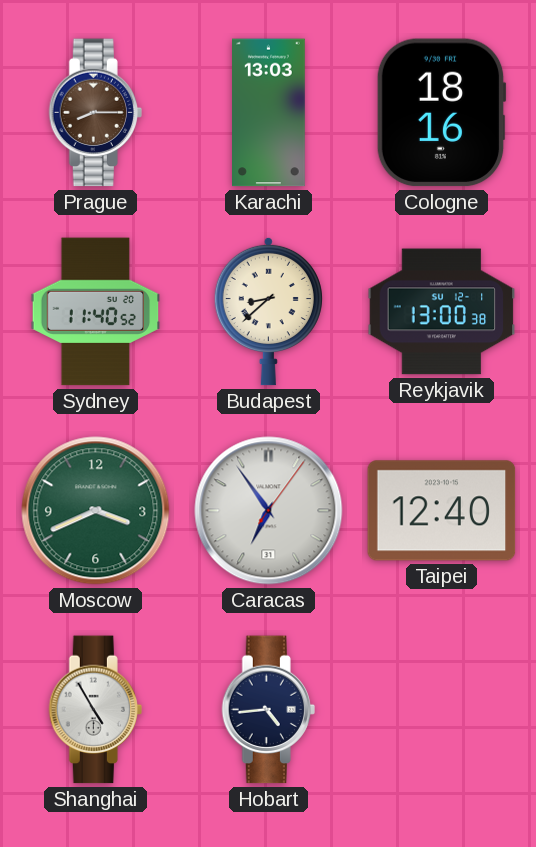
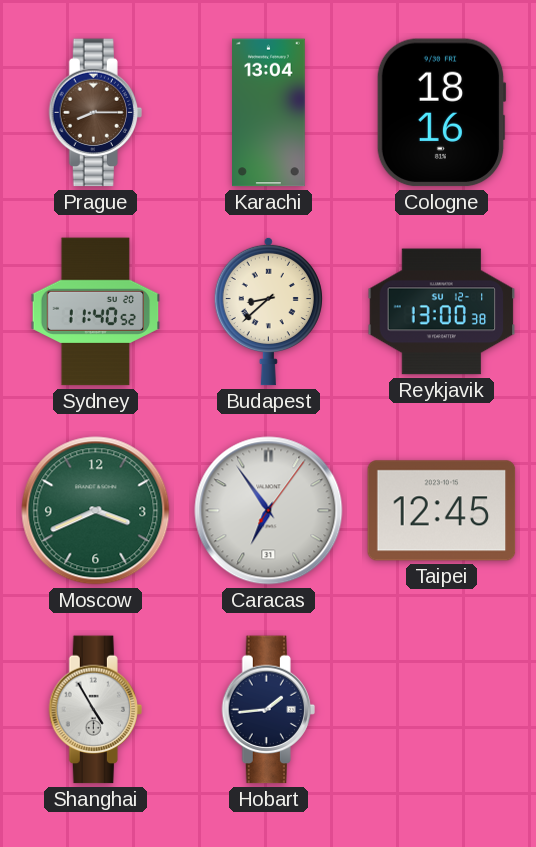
Karachi: 13:03 -> 13:04 (269, 113)
Taipei: 12:40 -> 12:45 (442, 511)
Hobart: 4:44 -> 1:44 (268, 710)
